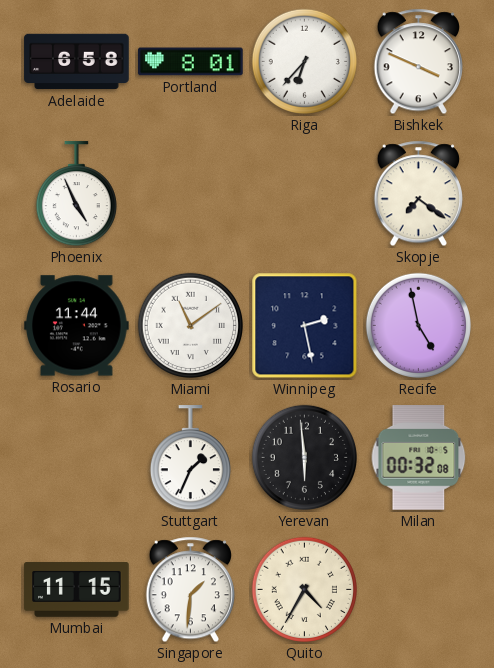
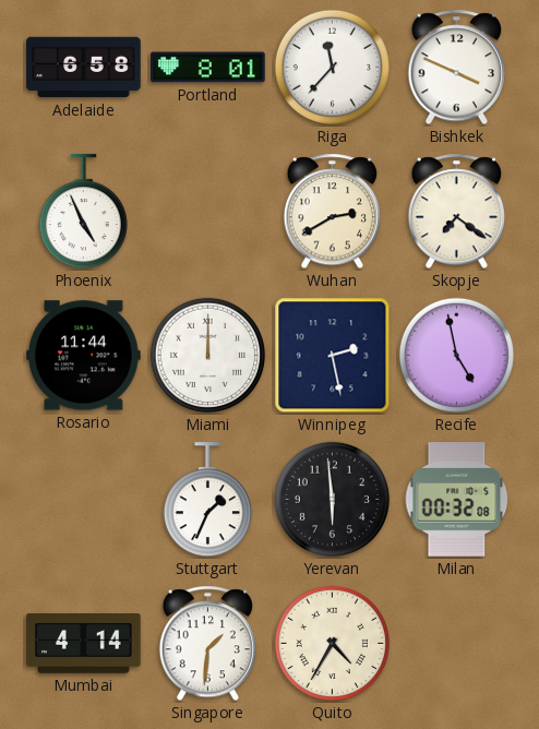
Riga: 6:37 -> 11:37 (332, 67)
Wuhan: none -> 2:40 (332, 212)
Miami: 11:09 -> 12:00 (207, 355)
Mumbai: 11:15 -> 4:14 (84, 644)
